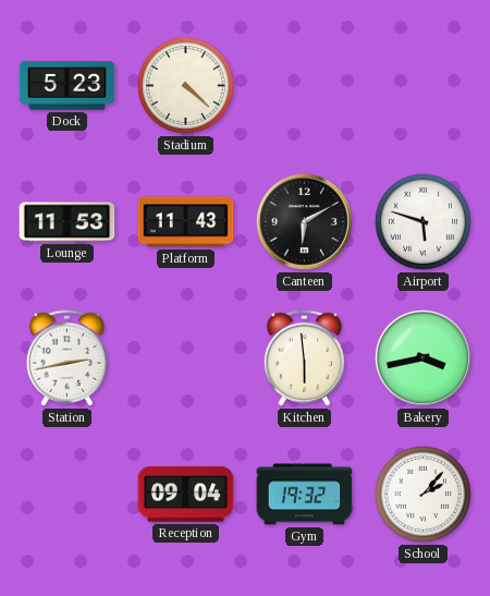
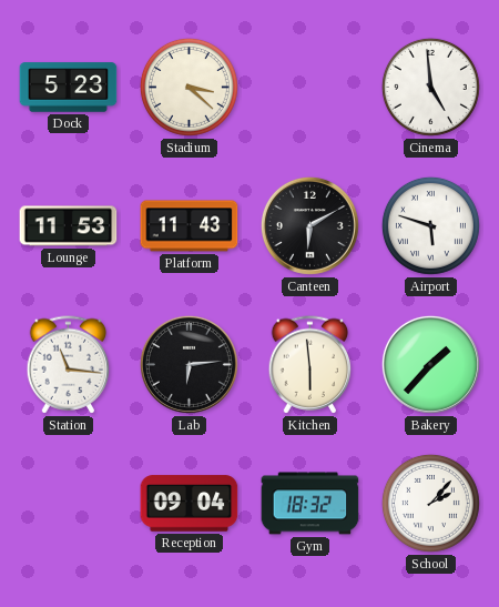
Stadium: 4:22 -> 3:22 (189, 87)
Cinema: none -> 4:59 (430, 87)
Station: 2:43 -> 11:16 (69, 365)
Lab: none -> 6:14 (189, 364)
Bakery: 3:43 -> 1:37 (430, 364)
Gym: 19:32 -> 18:32 (310, 504)
